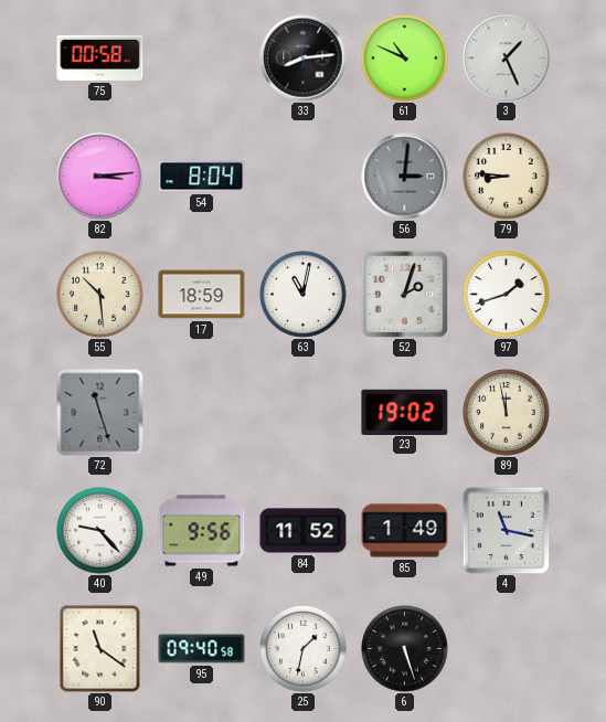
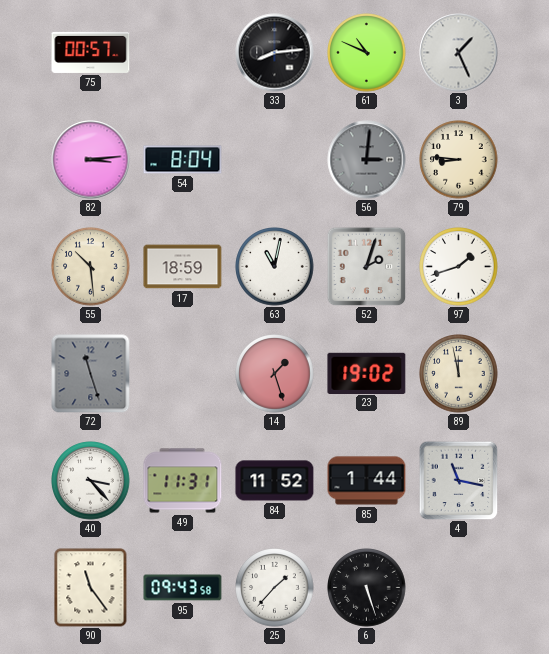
75: 00:58 -> 00:57 (91, 52)
14: none -> 1:27 (275, 374)
40: 9:23 -> 3:23 (91, 481)
49: 9:56 -> 11:31 (183, 481)
85: 1:49 -> 1:44 (367, 481)
90: 11:21 -> 11:24 (91, 588)
95: 09:40 -> 09:43 (183, 588)
25: 1:32 -> 1:37 (275, 588)
